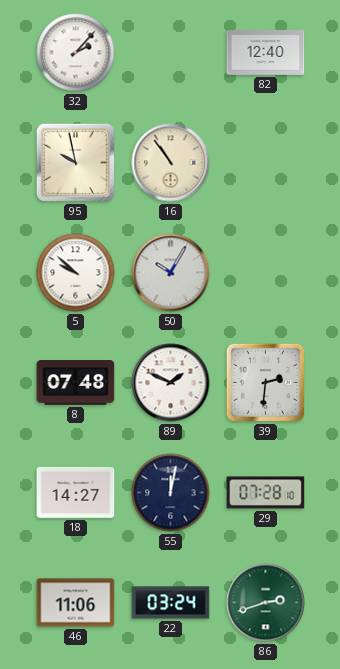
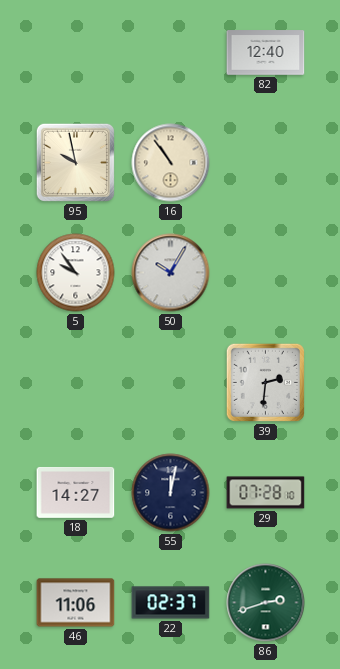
32: 2:07 -> none (76, 53)
5: 9:52 -> 9:54 (76, 273)
8: 07:48 -> none (76, 383)
89: 1:49 -> none (171, 383)
22: 03:24 -> 02:37 (171, 603)
